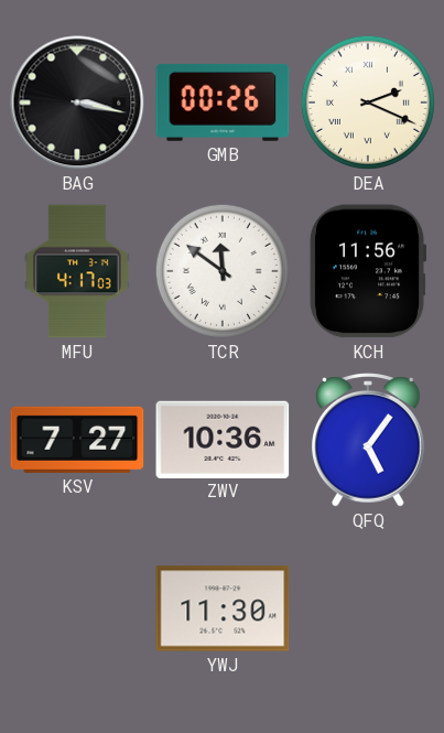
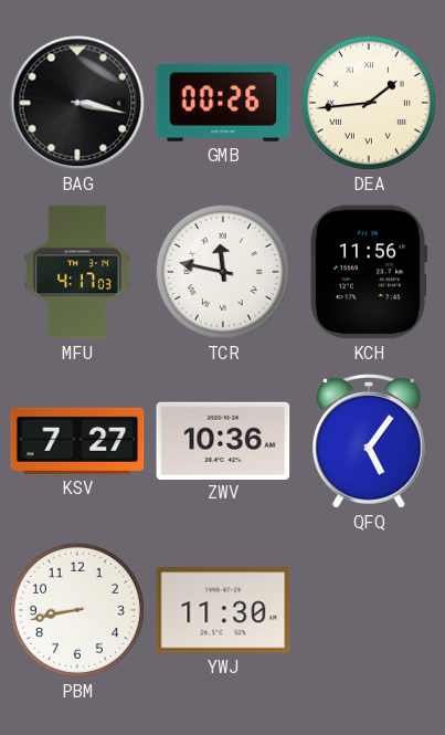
DEA: 2:19 -> 1:44 (369, 103)
TCR: 11:51 -> 11:47 (223, 272)
PBM: none -> 8:43 (77, 610)
